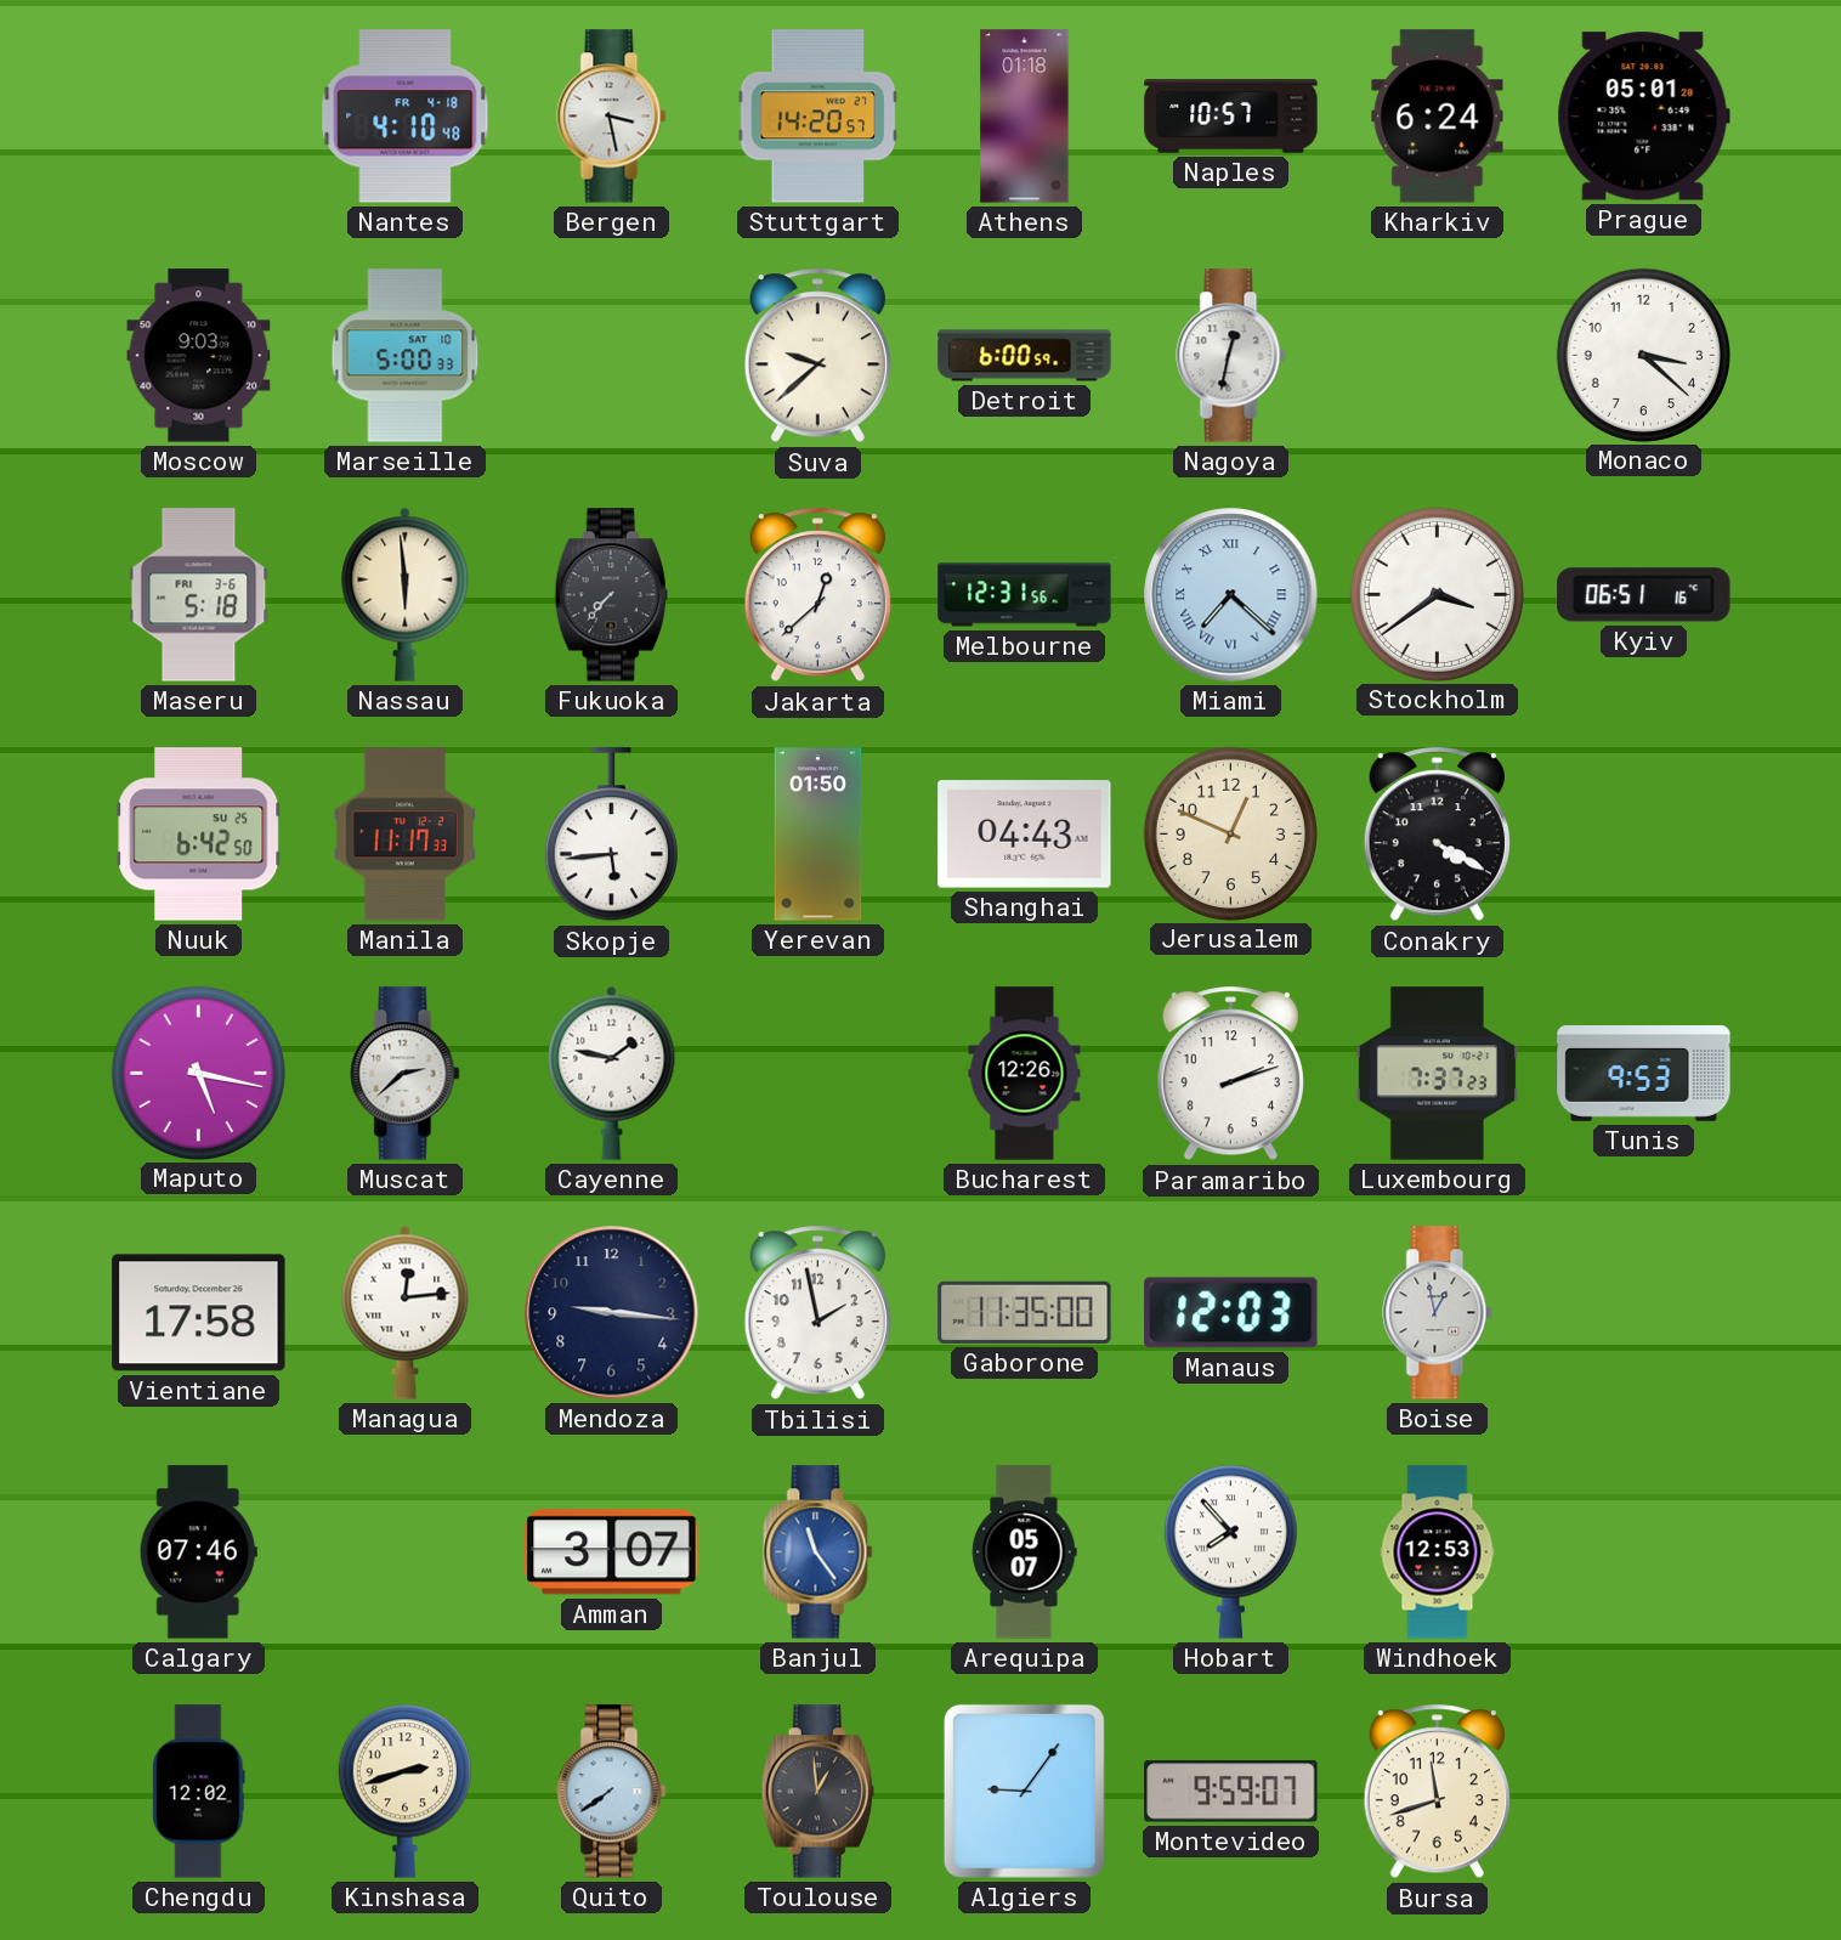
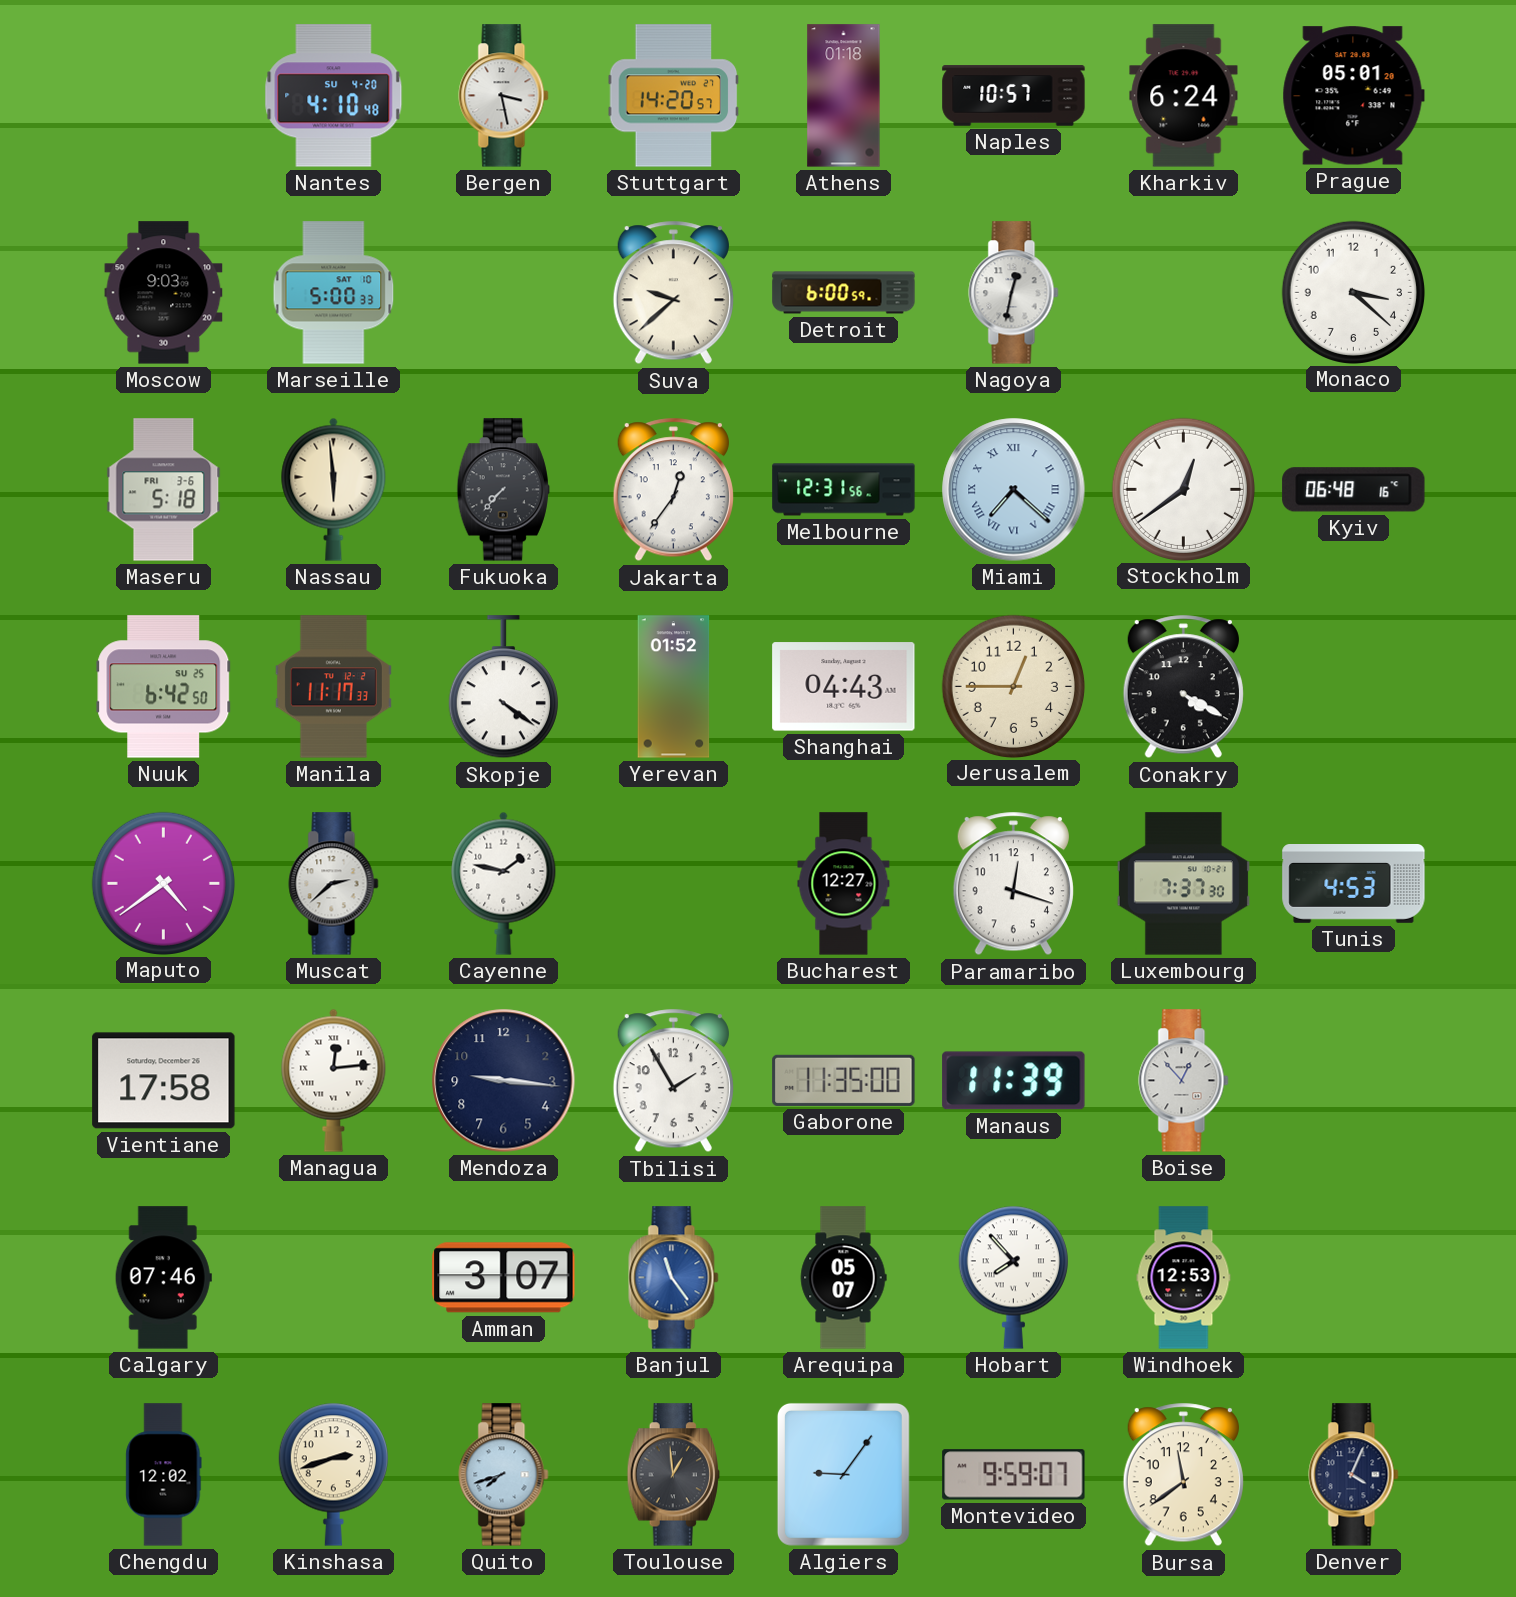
Nantes date: FR 4-18 -> SU 4-20 (334, 96)
Jakarta: 12:38 -> 12:36 (673, 490)
Stockholm: 3:39 -> 12:39 (1183, 489)
Kyiv: 06:51 -> 06:48 (1354, 490)
Skopje: 5:44 -> 4:21 (503, 687)
Yerevan: 01:50 -> 01:52 (674, 687)
Jerusalem: 12:49 -> 12:45 (1013, 686)
Maputo: 5:17 -> 4:39 (163, 883)
Bucharest: 12:26 -> 12:27 (844, 884)
Paramaribo: 2:12 -> 12:18 (1013, 884)
Luxembourg: 7:37:23 -> 7:37:30 (1183, 884)
Tunis: 9:53 -> 4:53 (1354, 884)
Tbilisi: 1:58 -> 1:55 (673, 1081)
Manaus: 12:03 -> 11:39 (1014, 1081)
Boise: 12:58 -> 12:53 (1184, 1081)
Quito: 7:39 -> 7:42 (504, 1475)
Bursa: 11:42 -> 11:39 (1183, 1475)
Denver: none -> 4:04 (1354, 1475)
